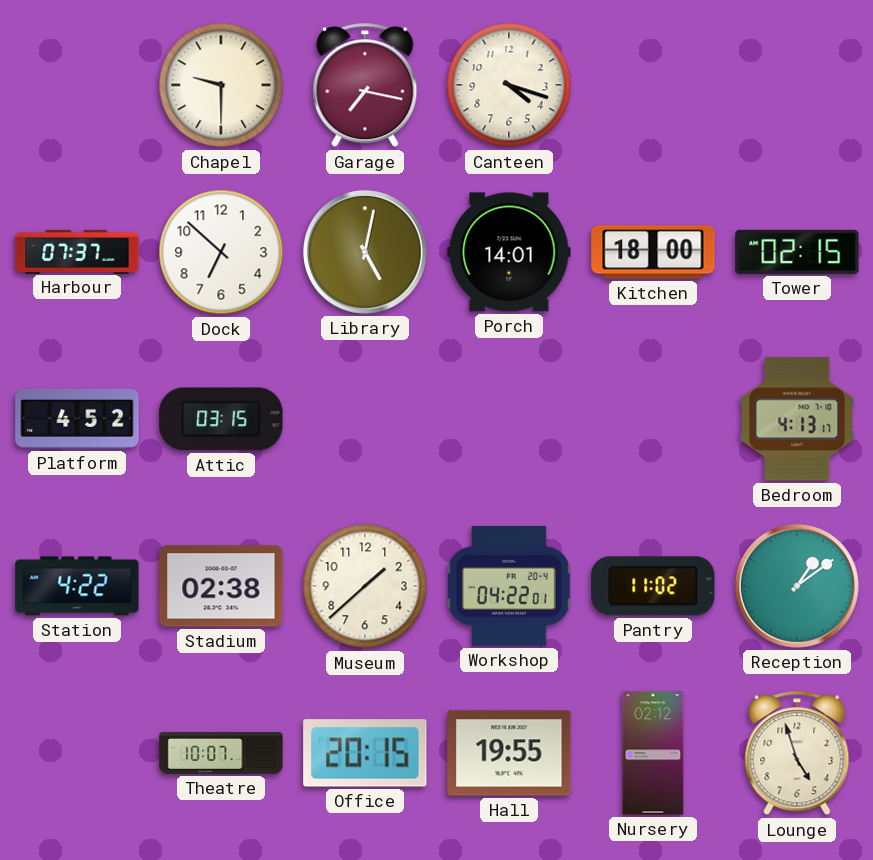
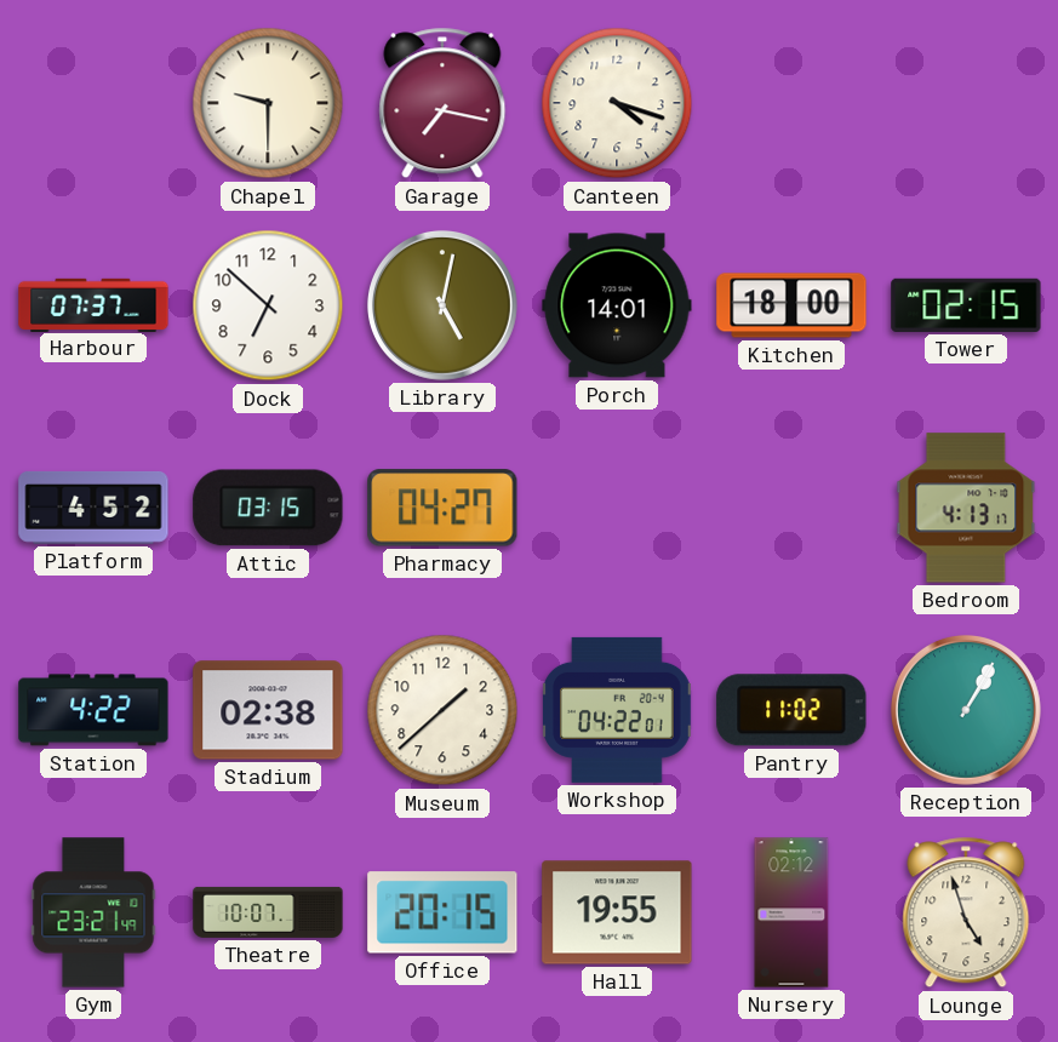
Pharmacy: none -> 04:27 (442, 508)
Reception: 1:09 -> 1:05 (966, 710)
Gym: none -> 23:21 (93, 912)
